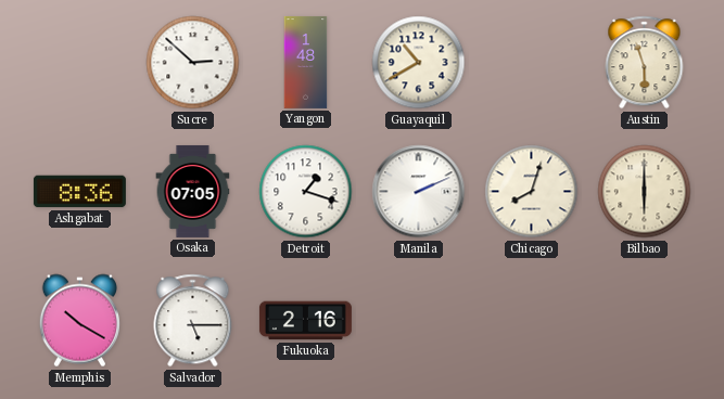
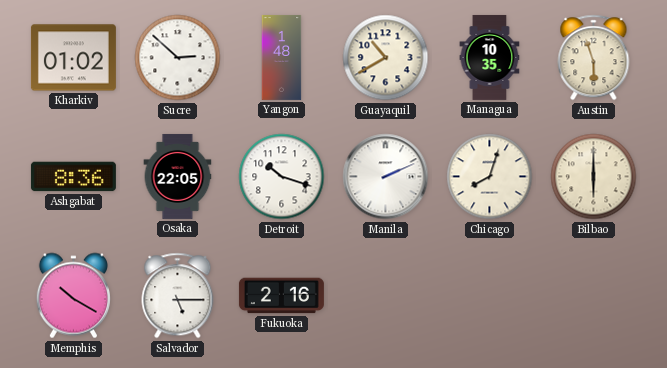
Kharkiv: none -> 01:02 (73, 58)
Managua: none -> 10:35 (490, 57)
Osaka: 07:05 -> 22:05 (178, 176)
Detroit: 1:18 -> 10:18 (282, 177)
